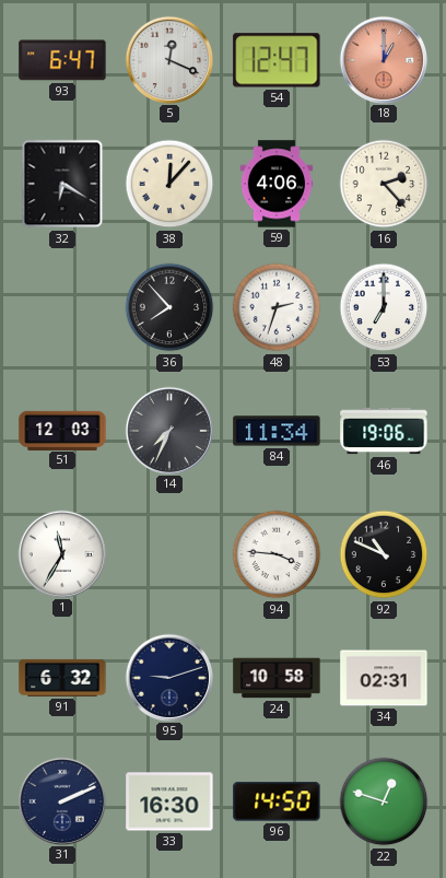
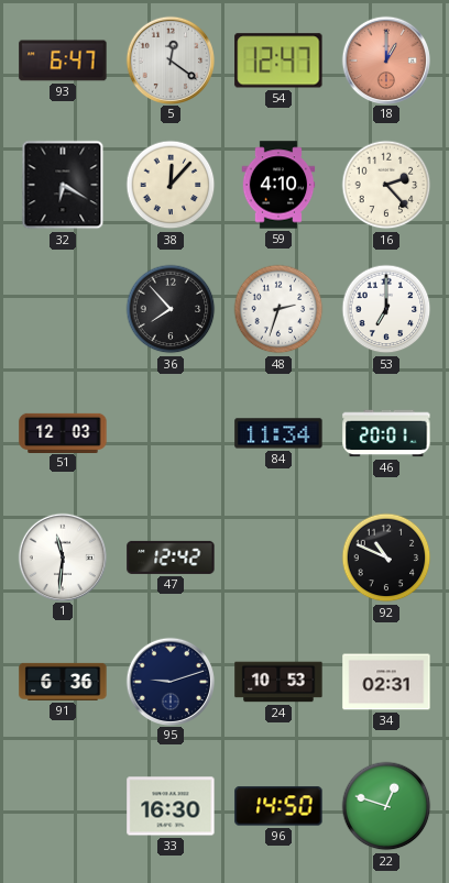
5: 12:19 -> 12:21 (169, 59)
59: 4:06 -> 4:10 (278, 185)
14: 7:34 -> none (168, 430)
46: 19:06 -> 20:01 (386, 433)
1: 11:35 -> 11:31 (62, 556)
47: none -> 12:42 (171, 558)
94: 3:46 -> none (277, 554)
91: 6:32 -> 6:36 (63, 682)
24: 10:58 -> 10:53 (278, 682)
31: 2:11 -> none (61, 800)
